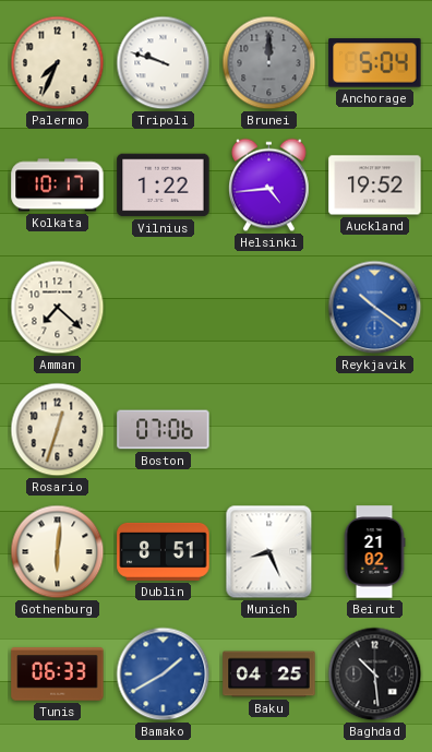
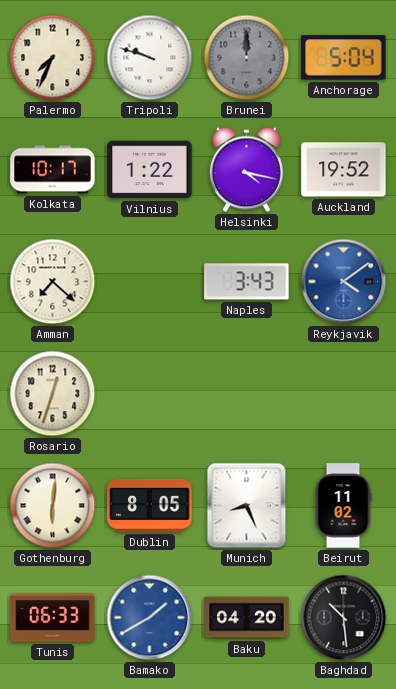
Helsinki: 4:44 -> 4:17 (247, 170)
Naples: none -> 3:43 (247, 282)
Reykjavik: 10:21 -> 4:09 (344, 282)
Boston: 07:06 -> none (164, 430)
Dublin: 8:51 -> 8:05 (150, 505)
Beirut: 21:02 -> 11:02 (343, 506)
Baku: 04:25 -> 04:20 (247, 618)
